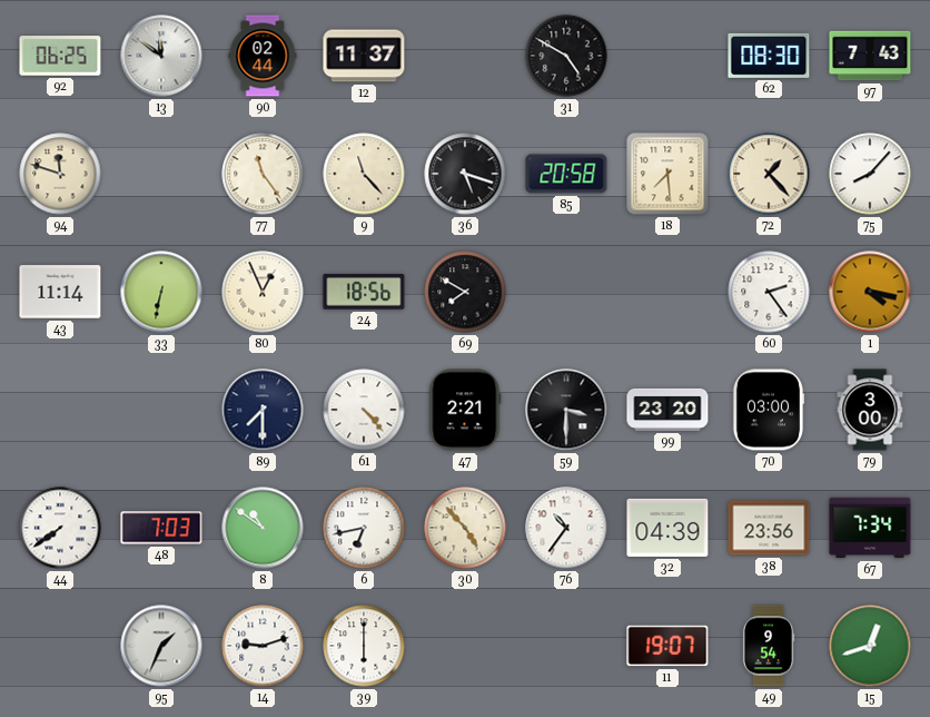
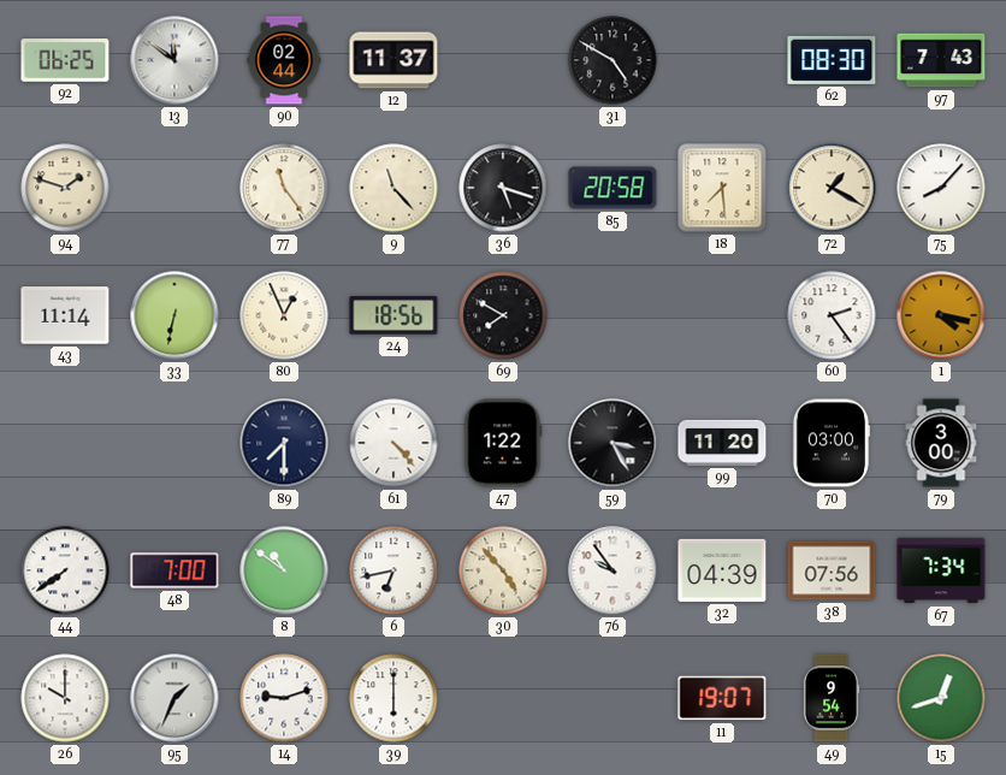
94: 11:48 -> 1:48 (65, 188)
72: 1:23 -> 1:20 (832, 188)
47: 2:21 -> 1:22 (503, 443)
59: 3:30 -> 3:25 (613, 443)
99: 23:20 -> 11:20 (722, 443)
48: 7:03 -> 7:00 (174, 570)
76: 10:36 -> 9:54 (613, 570)
38: 23:56 -> 07:56 (832, 570)
26: none -> 10:00 (65, 698)
